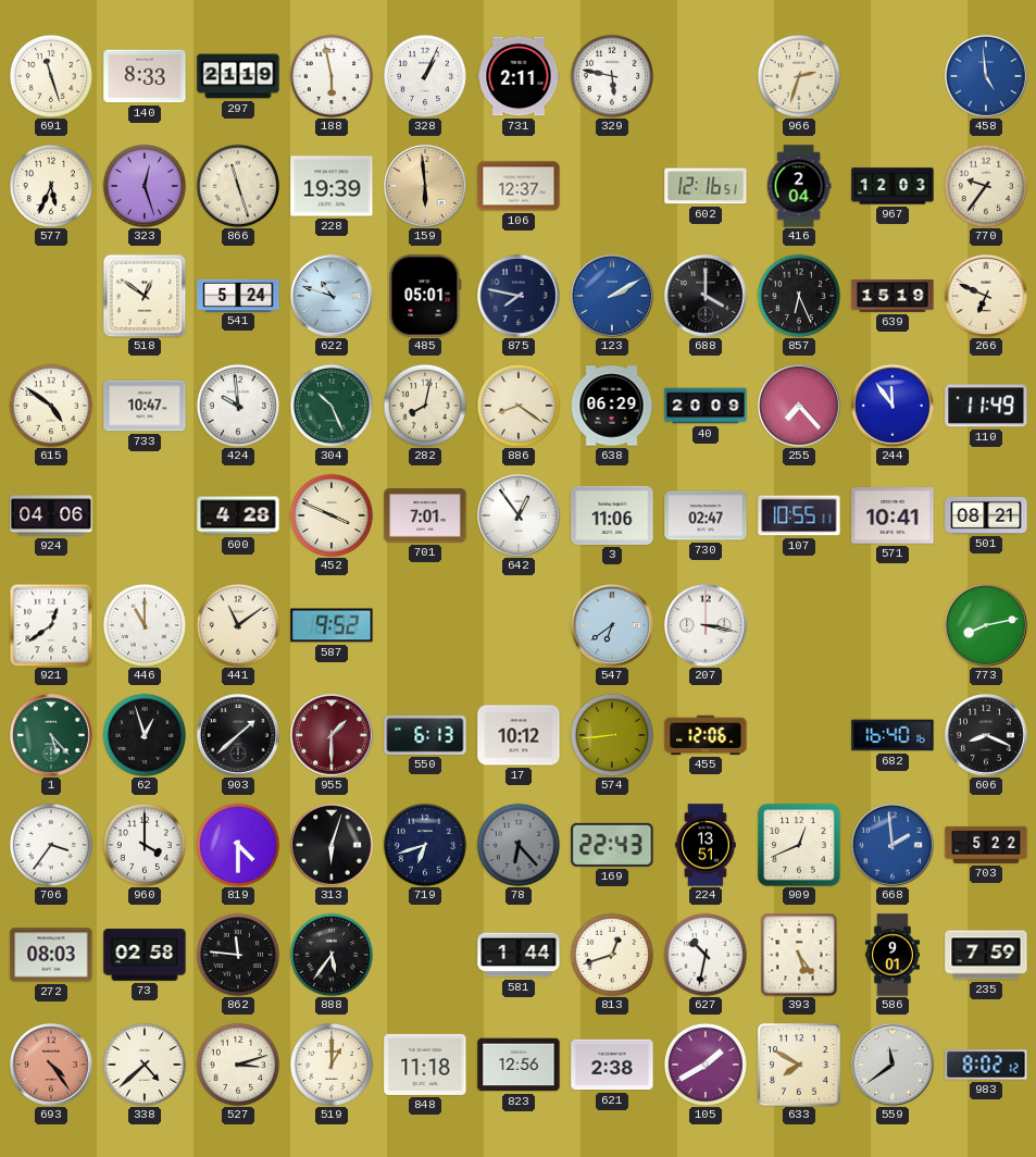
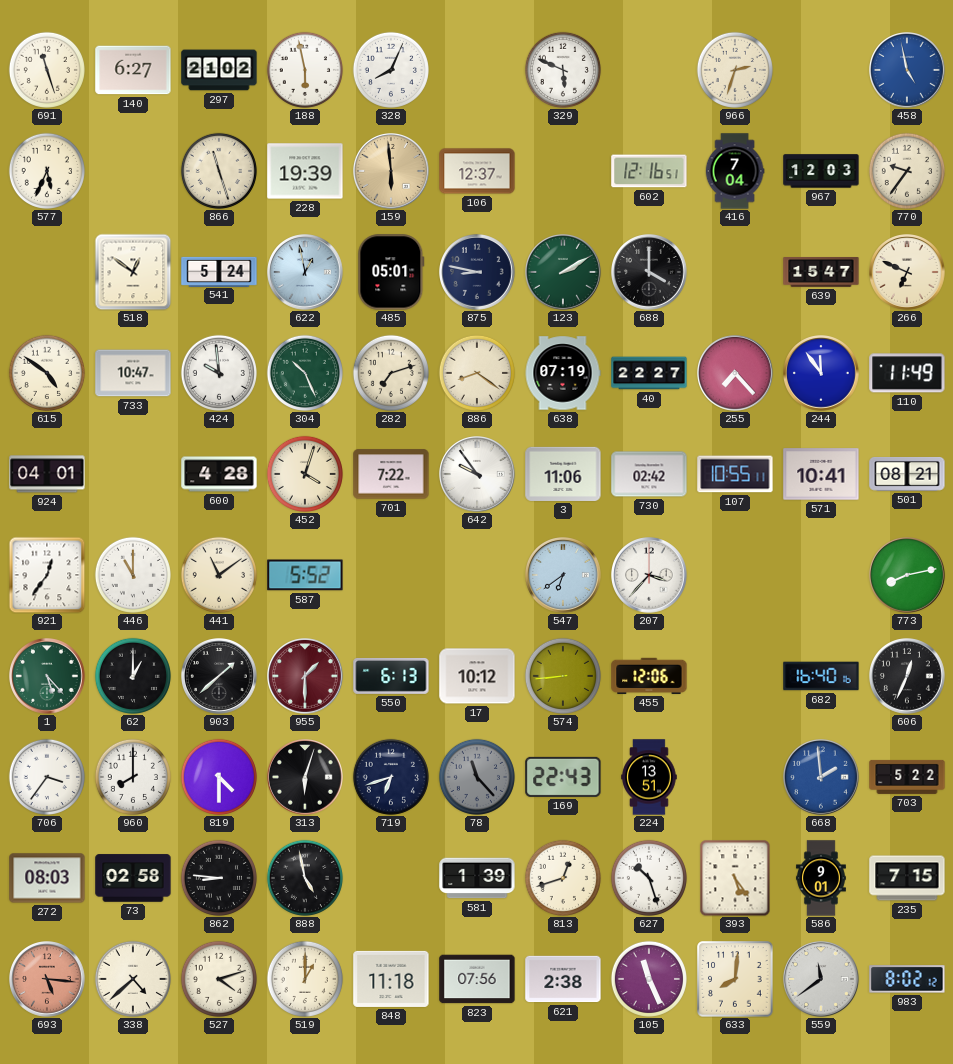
140: 8:33 -> 6:27 (133, 70)
297: 21:19 -> 21:02 (219, 70)
328: 1:04 -> 8:04 (391, 70)
731: 2:11 -> none (519, 76)
329: 5:47 -> 5:49 (563, 70)
458: 4:59 -> 4:58 (908, 71)
323: 12:27 -> none (145, 186)
416: 2:04 -> 7:04 (735, 171)
622: 10:48 -> 12:58 (306, 273)
875: 7:47 -> 8:47 (478, 273)
123 dial: blue -> green (564, 273)
857: 6:26 -> none (799, 296)
639: 15:19 -> 15:47 (821, 272)
282: 8:02 -> 7:12 (391, 373)
638: 06:29 -> 07:19 (563, 373)
40: 20:09 -> 22:27 (649, 373)
924: 04:06 -> 04:01 (47, 474)
452: 3:49 -> 4:03 (305, 474)
701: 7:01 -> 7:22 (391, 474)
642: 12:54 -> 9:54 (478, 475)
730: 02:47 -> 02:42 (649, 474)
921: 12:39 -> 12:36 (47, 575)
587: 9:52 -> 5:52 (305, 575)
207: 3:17 -> 3:37 (650, 576)
62: 12:57 -> 1:00 (133, 676)
606: 8:19 -> 12:34 (908, 677)
960: 4:00 -> 8:00 (133, 777)
78: 6:23 -> 11:23 (477, 777)
909: 12:41 -> none (799, 845)
862: 11:46 -> 8:46 (219, 878)
888: 5:36 -> 4:58 (305, 878)
581: 1:44 -> 1:39 (477, 878)
627: 10:32 -> 10:27 (649, 878)
235: 7:59 -> 7:15 (907, 878)
693: 4:24 -> 5:16 (48, 980)
527: 3:12 -> 4:12 (219, 979)
823: 12:56 -> 07:56 (477, 979)
105: 1:40 -> 11:26 (649, 979)
633: 7:50 -> 8:01 (735, 979)
